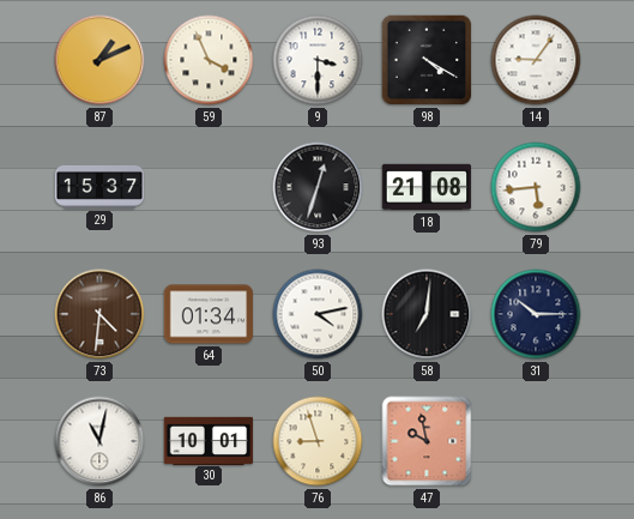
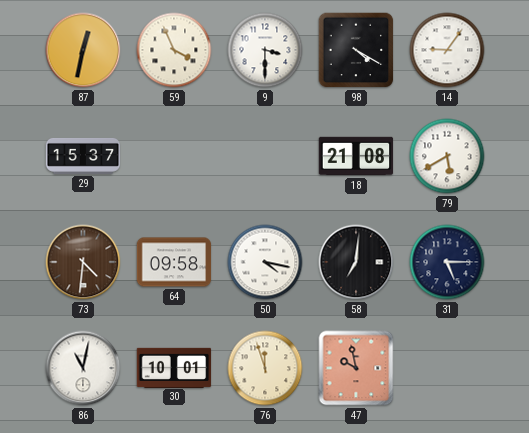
87: 1:11 -> 12:32 (83, 50)
93: 12:33 -> none (318, 187)
79: 5:44 -> 5:40 (447, 156)
64: 01:34 -> 09:58 (174, 262)
50: 4:13 -> 4:17 (265, 262)
31: 10:15 -> 5:15 (447, 262)
76: 8:57 -> 11:57 (265, 368)
